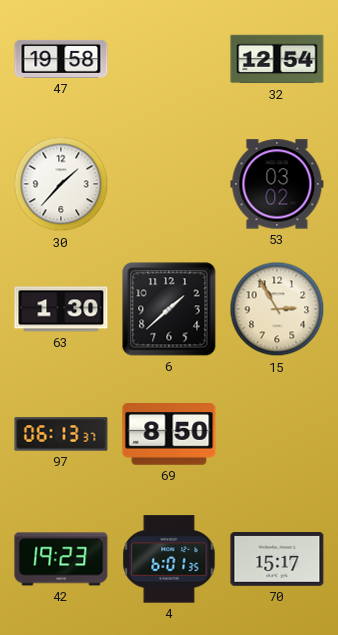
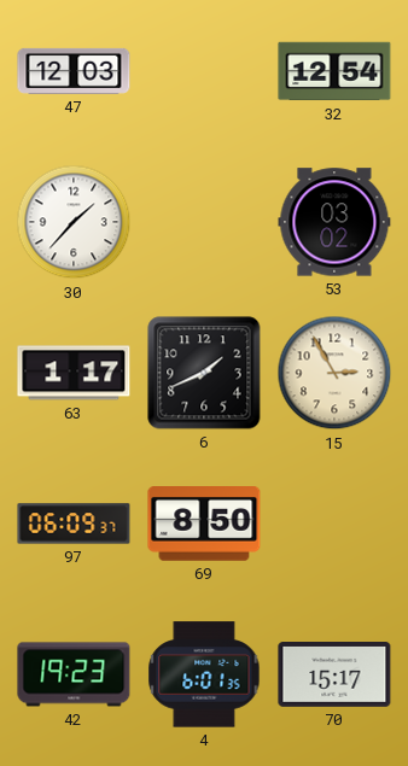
47: 19:58 -> 12:03 (74, 71)
63: 1:30 -> 1:17 (74, 373)
6: 1:38 -> 1:41 (204, 373)
97: 06:13 -> 06:09 (74, 524)
